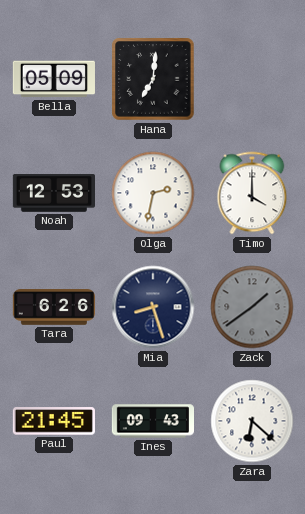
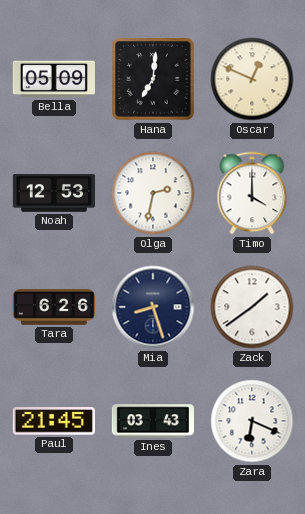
Oscar: none -> 12:49 (252, 79)
Zack dial: grey -> white (252, 307)
Ines: 09:43 -> 03:43 (152, 421)
Zara: 6:22 -> 6:19 (252, 421)
